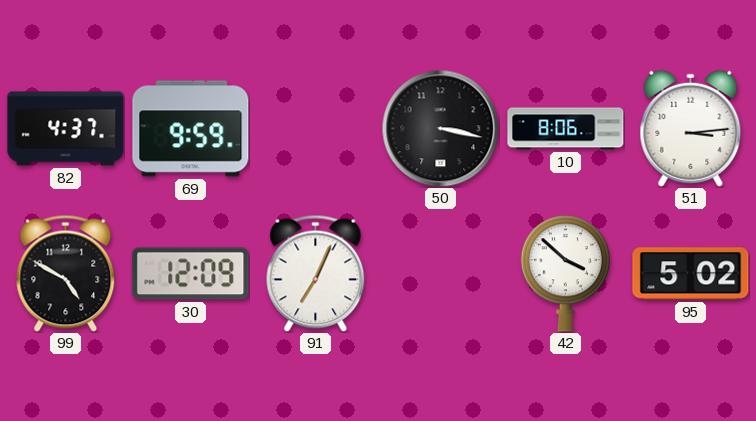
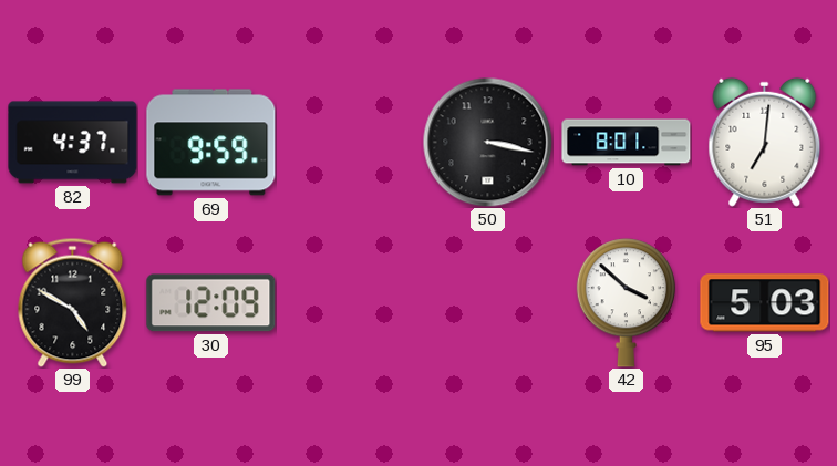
10: 8:06 -> 8:01 (627, 143)
51: 3:14 -> 7:01 (765, 142)
91: 7:04 -> none (316, 273)
95: 5:02 -> 5:03 (765, 303)
